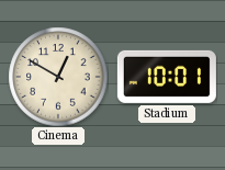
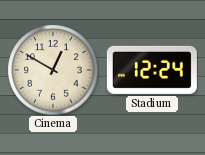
Stadium: 10:01 -> 12:24 (152, 70)
